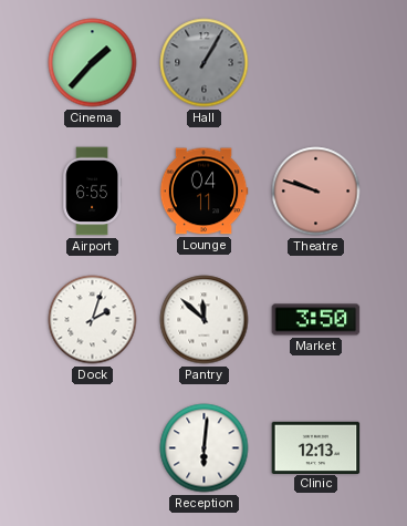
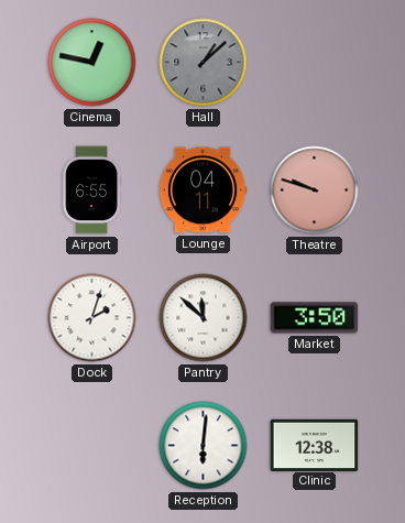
Cinema: 1:37 -> 12:47 (92, 63)
Hall: 1:05 -> 1:08 (204, 63)
Clinic: 12:13 -> 12:38 (315, 445)
